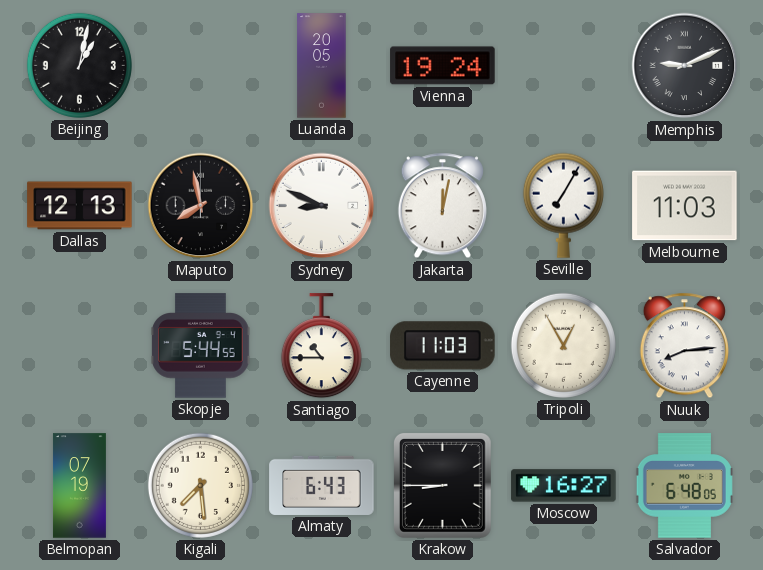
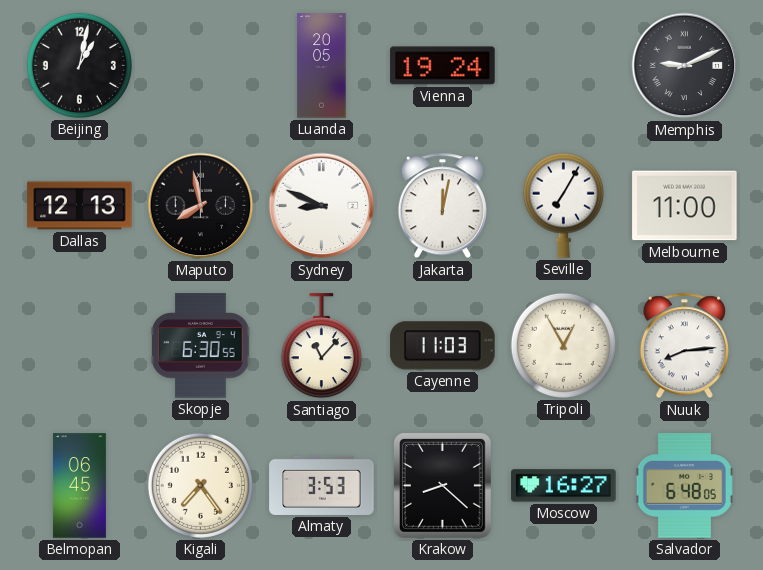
Melbourne: 11:03 -> 11:00 (685, 206)
Skopje: 5:44 -> 6:30 (201, 346)
Santiago: 10:45 -> 11:07 (321, 346)
Belmopan: 07:19 -> 06:45 (79, 486)
Kigali: 7:29 -> 7:24 (200, 485)
Almaty: 6:43 -> 3:53 (322, 485)
Krakow: 8:45 -> 8:22 (442, 485)
